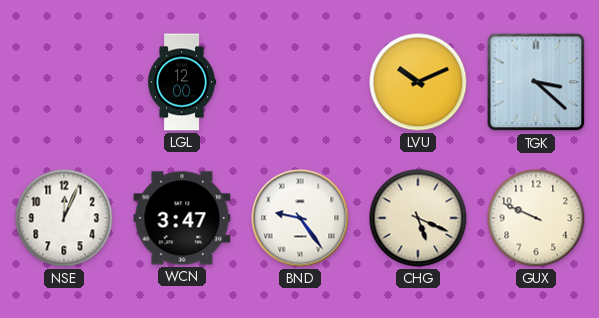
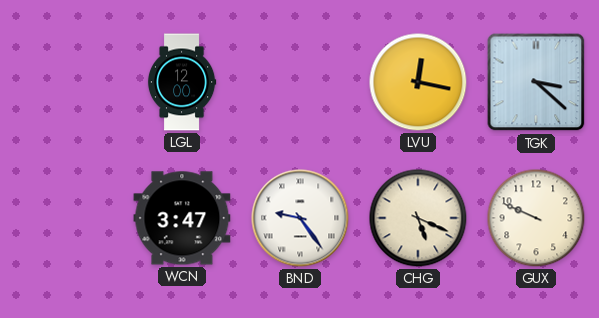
LVU: 10:11 -> 12:17 (418, 82)
NSE: 12:04 -> none (64, 218)
